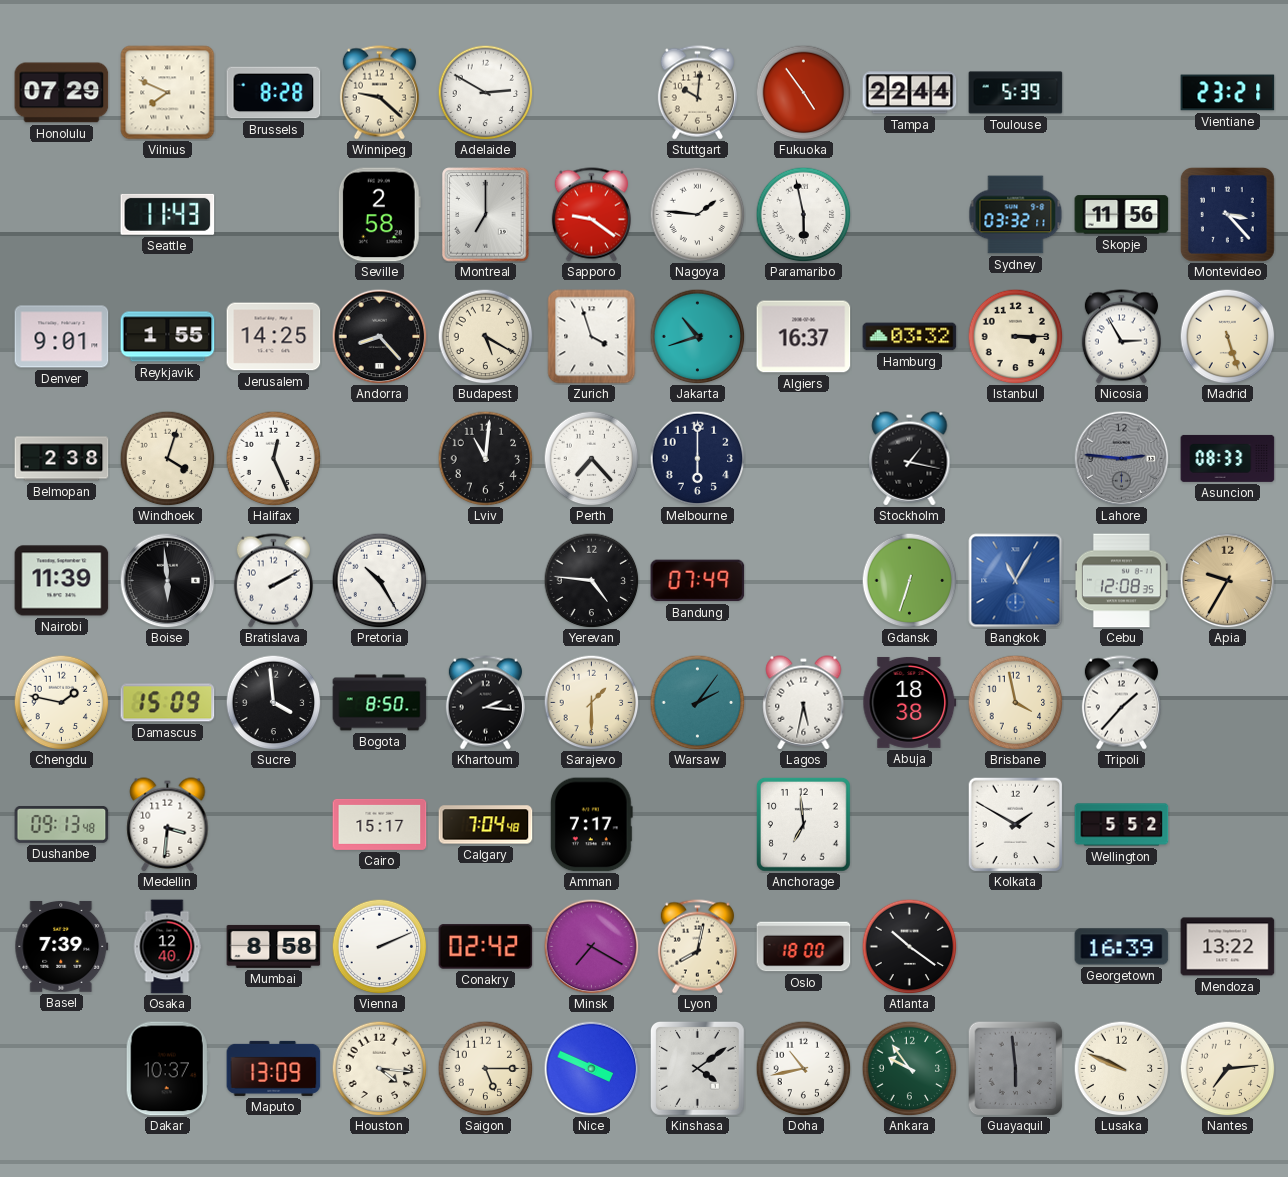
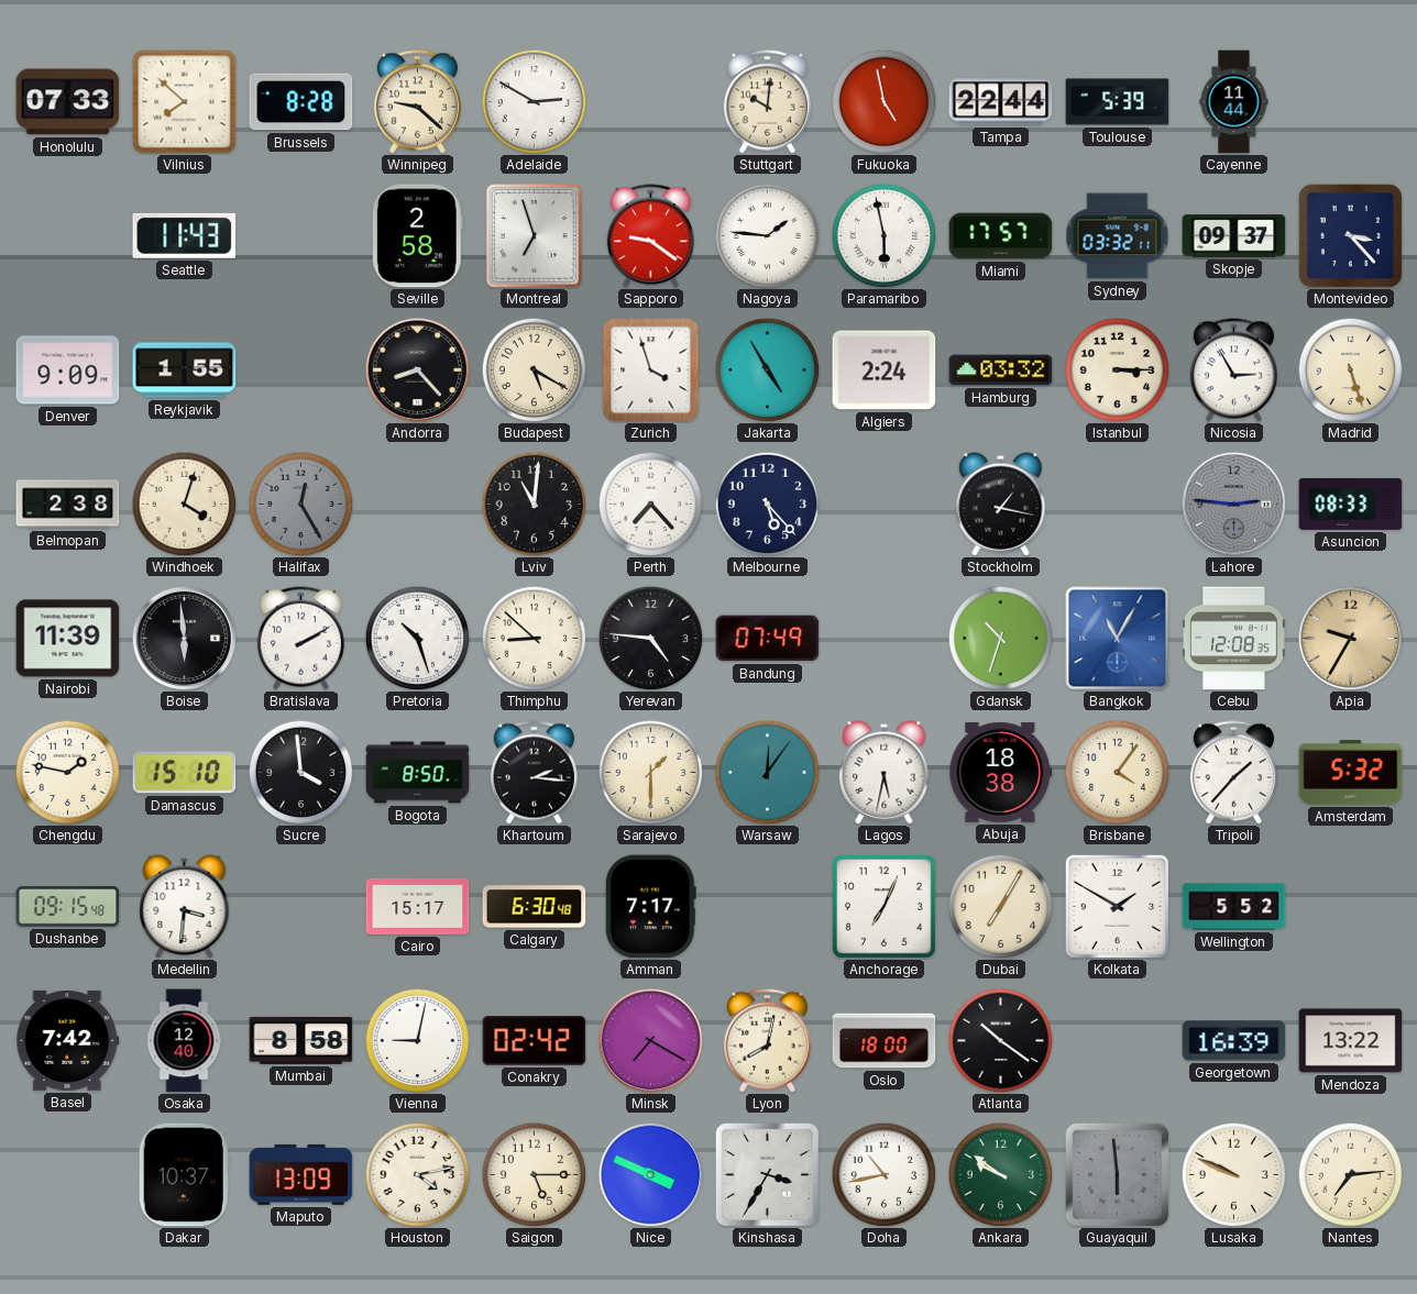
Honolulu: 07:29 -> 07:33 (68, 102)
Vilnius: 7:49 -> 7:52 (185, 102)
Fukuoka: 4:54 -> 4:58 (883, 101)
Cayenne: none -> 11:44 (1234, 102)
Vientiane: 23:21 -> none (1228, 93)
Montreal: 7:00 -> 6:57 (535, 236)
Miami: none -> 17:57 (1001, 236)
Skopje: 11:56 -> 09:37 (1234, 236)
Denver: 9:01 -> 9:09 (68, 370)
Jerusalem: 14:25 -> none (274, 337)
Jakarta: 10:42 -> 4:55 (767, 369)
Algiers: 16:37 -> 2:24 (885, 370)
Halifax: 12:26 -> 12:25 (300, 504)
Halifax dial: white -> grey (300, 504)
Melbourne: 6:00 -> 5:23 (767, 504)
Pretoria: 10:25 -> 10:27 (417, 638)
Thimphu: none -> 8:52 (534, 638)
Gdansk: 6:33 -> 10:33 (1000, 638)
Damascus: 15:09 -> 15:10 (185, 773)
Warsaw: 2:06 -> 12:06 (767, 772)
Brisbane: 3:58 -> 4:06 (1117, 772)
Amsterdam: none -> 5:32 (1351, 773)
Dushanbe: 09:13 -> 09:15 (68, 907)
Calgary: 7:04 -> 6:30 (535, 907)
Anchorage: 6:59 -> 7:04 (883, 906)
Dubai: none -> 7:05 (1000, 906)
Basel: 7:39 -> 7:42 (68, 1040)
Vienna: 2:11 -> 9:02 (417, 1040)
Houston: 4:16 -> 4:13 (417, 1174)
Kinshasa: 4:09 -> 3:35 (768, 1175)
Ankara: 9:54 -> 9:51 (1000, 1174)
